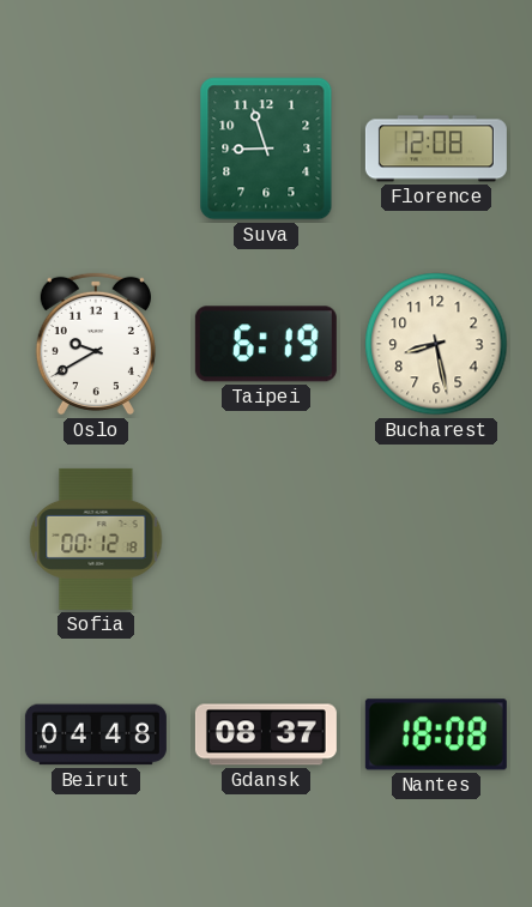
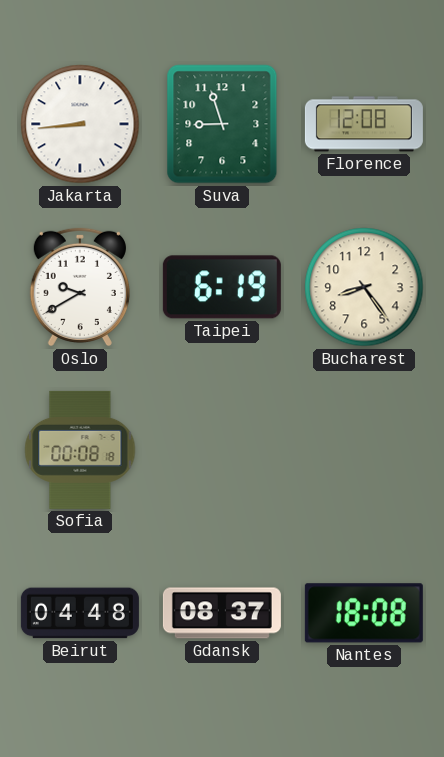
Jakarta: none -> 8:44 (80, 124)
Bucharest: 8:28 -> 8:24 (364, 287)
Sofia: 00:12 -> 00:08 (80, 450)
